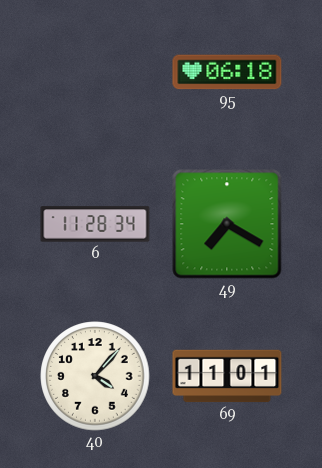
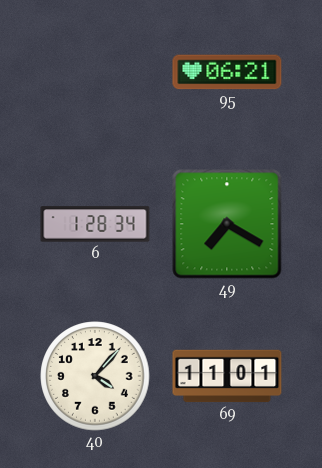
95: 06:18 -> 06:21 (227, 72)
6: 11:28 -> 1:28 (95, 224)
